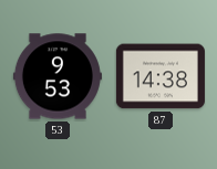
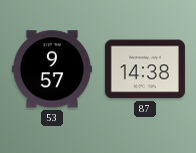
53: 9:53 -> 9:57 (52, 69)
